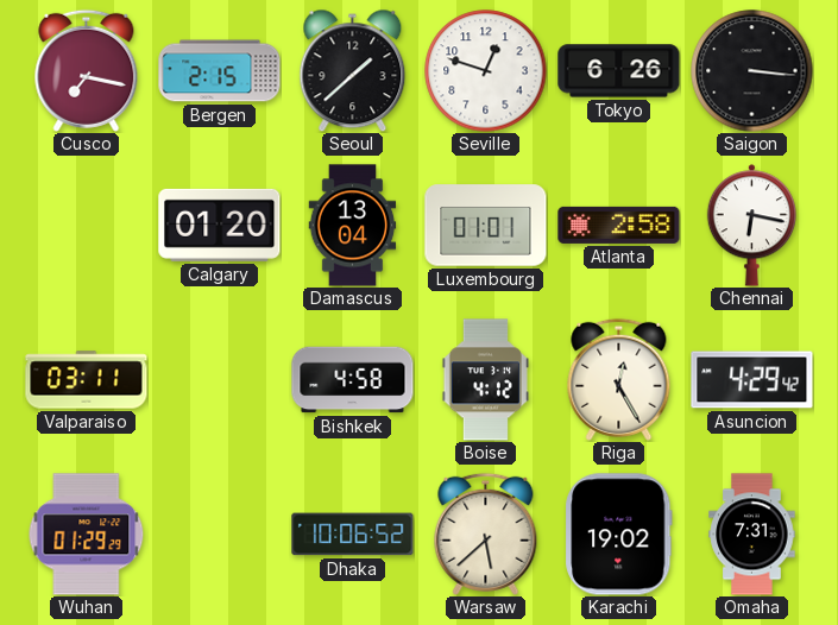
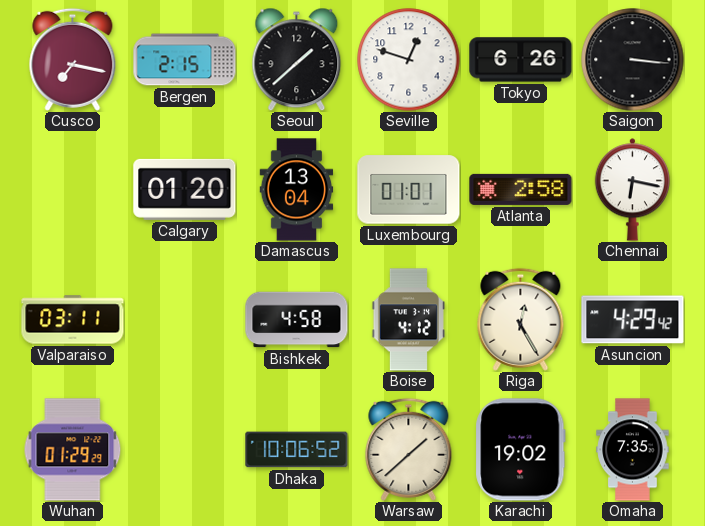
Warsaw: 5:38 -> 1:38 (409, 449)
Omaha: 7:31 -> 7:35 (633, 450)
